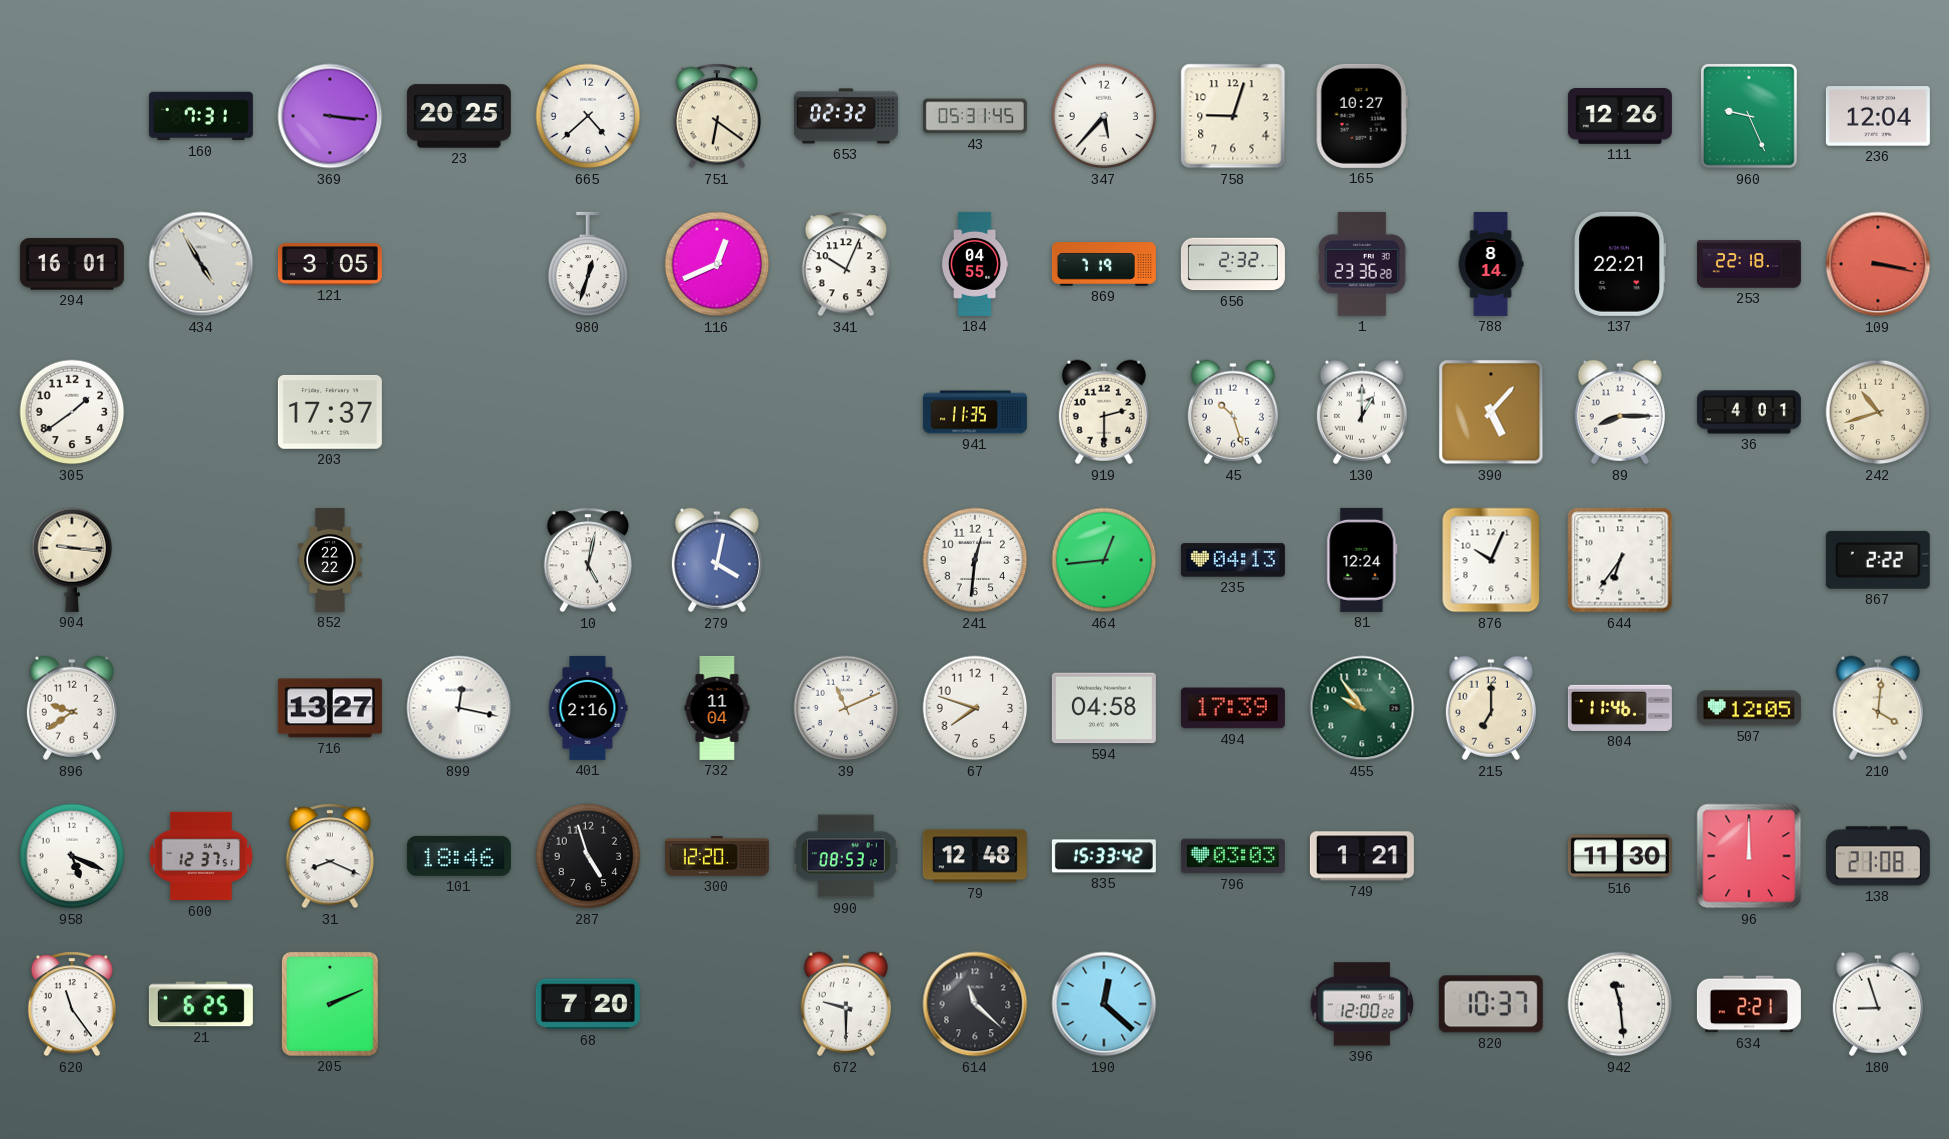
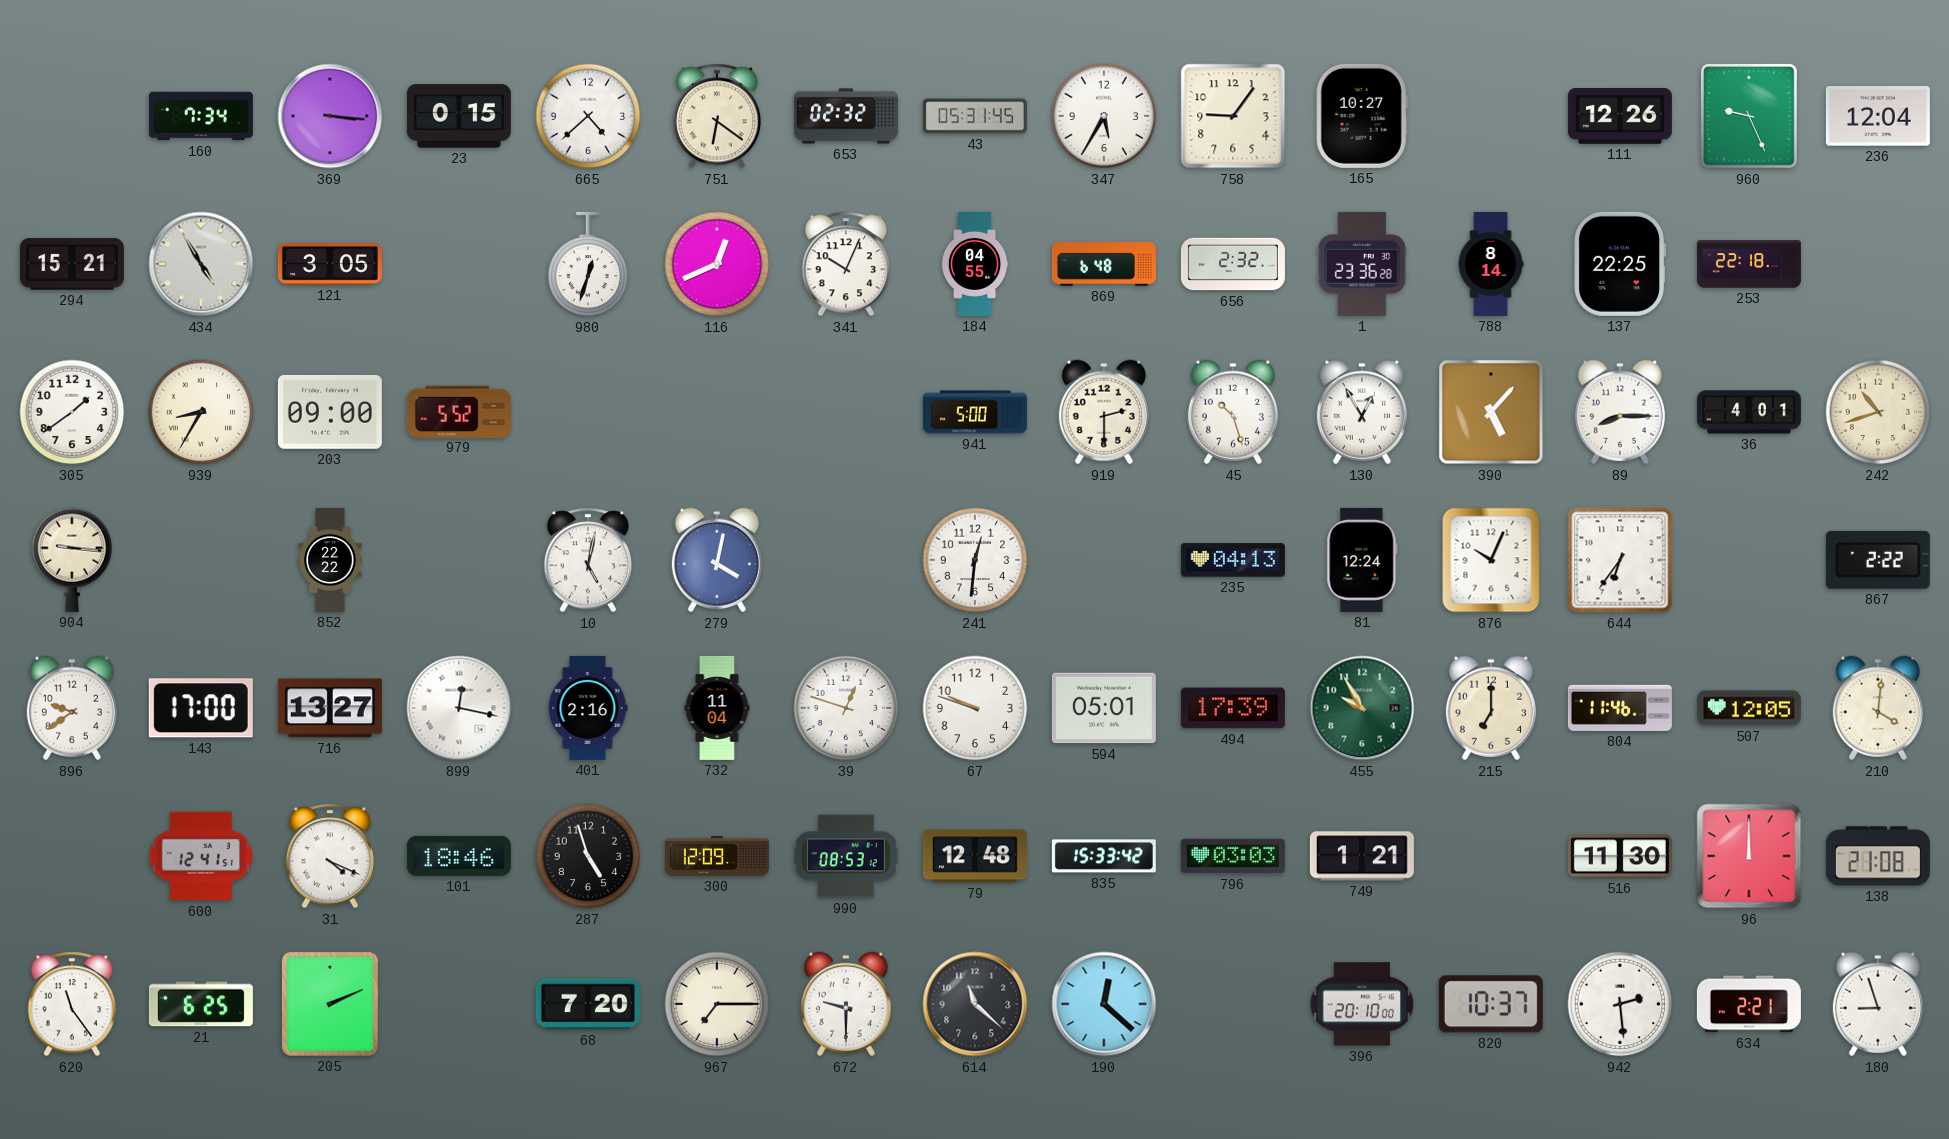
160: 7:31 -> 7:34 (201, 116)
23: 20:25 -> 0:15 (459, 116)
347: 5:37 -> 5:35 (1104, 116)
758: 9:03 -> 9:06 (1233, 116)
294: 16:01 -> 15:21 (72, 264)
869: 7:19 -> 6:48 (1104, 264)
137: 22:21 -> 22:25 (1620, 264)
109: 3:17 -> none (1878, 264)
939: none -> 8:35 (201, 412)
203: 17:37 -> 09:00 (330, 412)
979: none -> 5:52 (459, 411)
941: 11:35 -> 5:00 (975, 412)
130: 1:00 -> 12:55 (1362, 412)
464: 12:44 -> none (1104, 560)
143: none -> 17:00 (201, 708)
39: 11:11 -> 12:48 (846, 708)
67: 7:48 -> 9:48 (975, 708)
594: 04:58 -> 05:01 (1104, 708)
455: 9:54 -> 9:55 (1362, 708)
958: 5:19 -> none (72, 856)
600: 12:37 -> 12:41 (201, 856)
31: 8:19 -> 4:19 (329, 856)
300: 12:20 -> 12:09 (717, 857)
967: none -> 7:15 (717, 1004)
396: 12:00 -> 20:10 (1362, 1004)
942: 11:29 -> 2:29 (1620, 1004)
